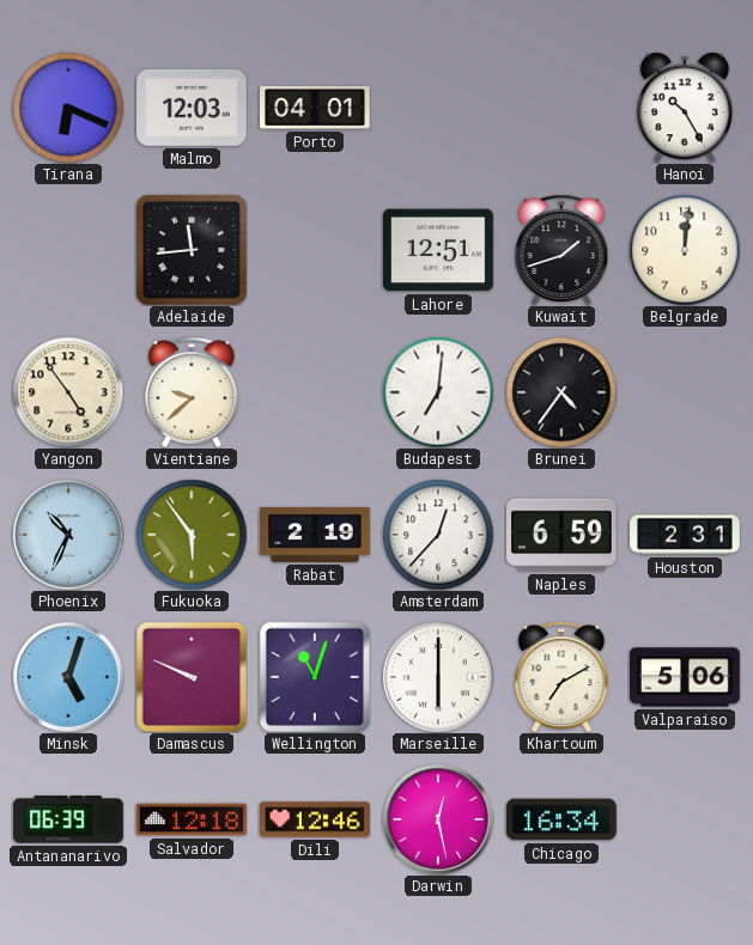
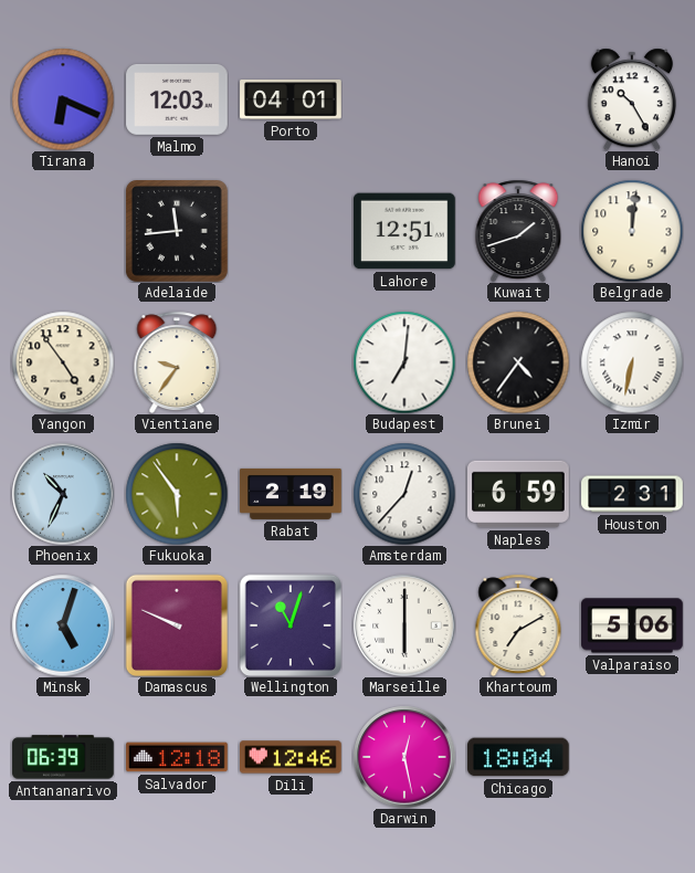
Vientiane: 9:38 -> 9:36 (177, 362)
Izmir: none -> 6:32 (632, 362)
Chicago: 16:34 -> 18:04 (519, 757)
